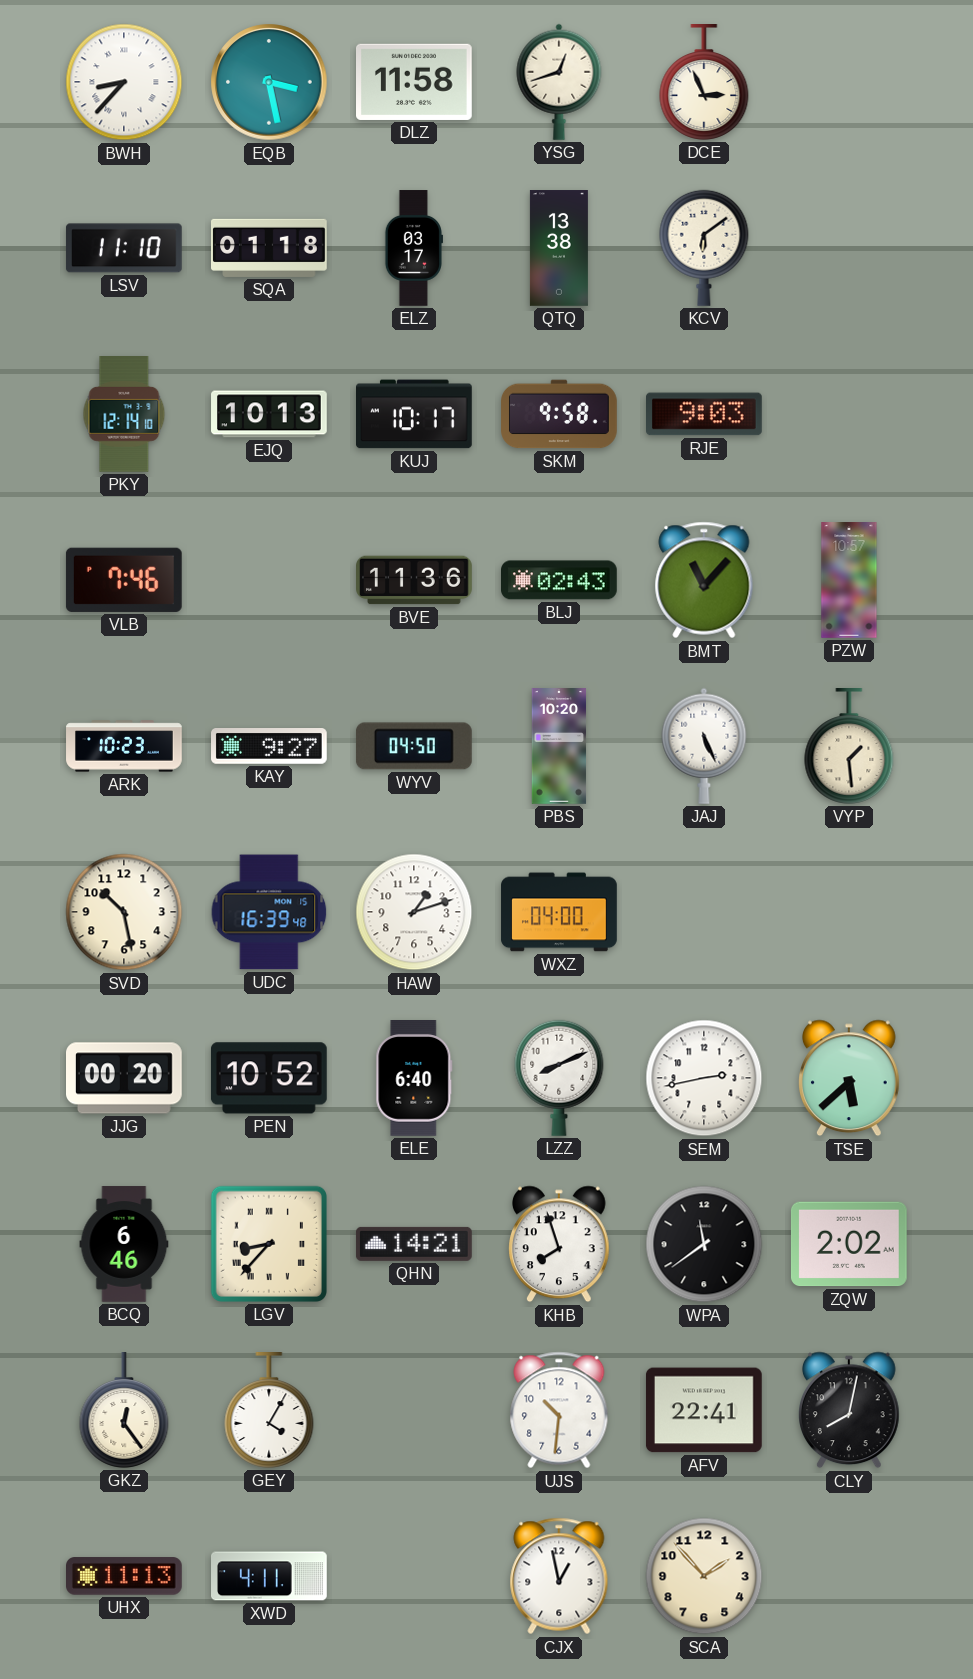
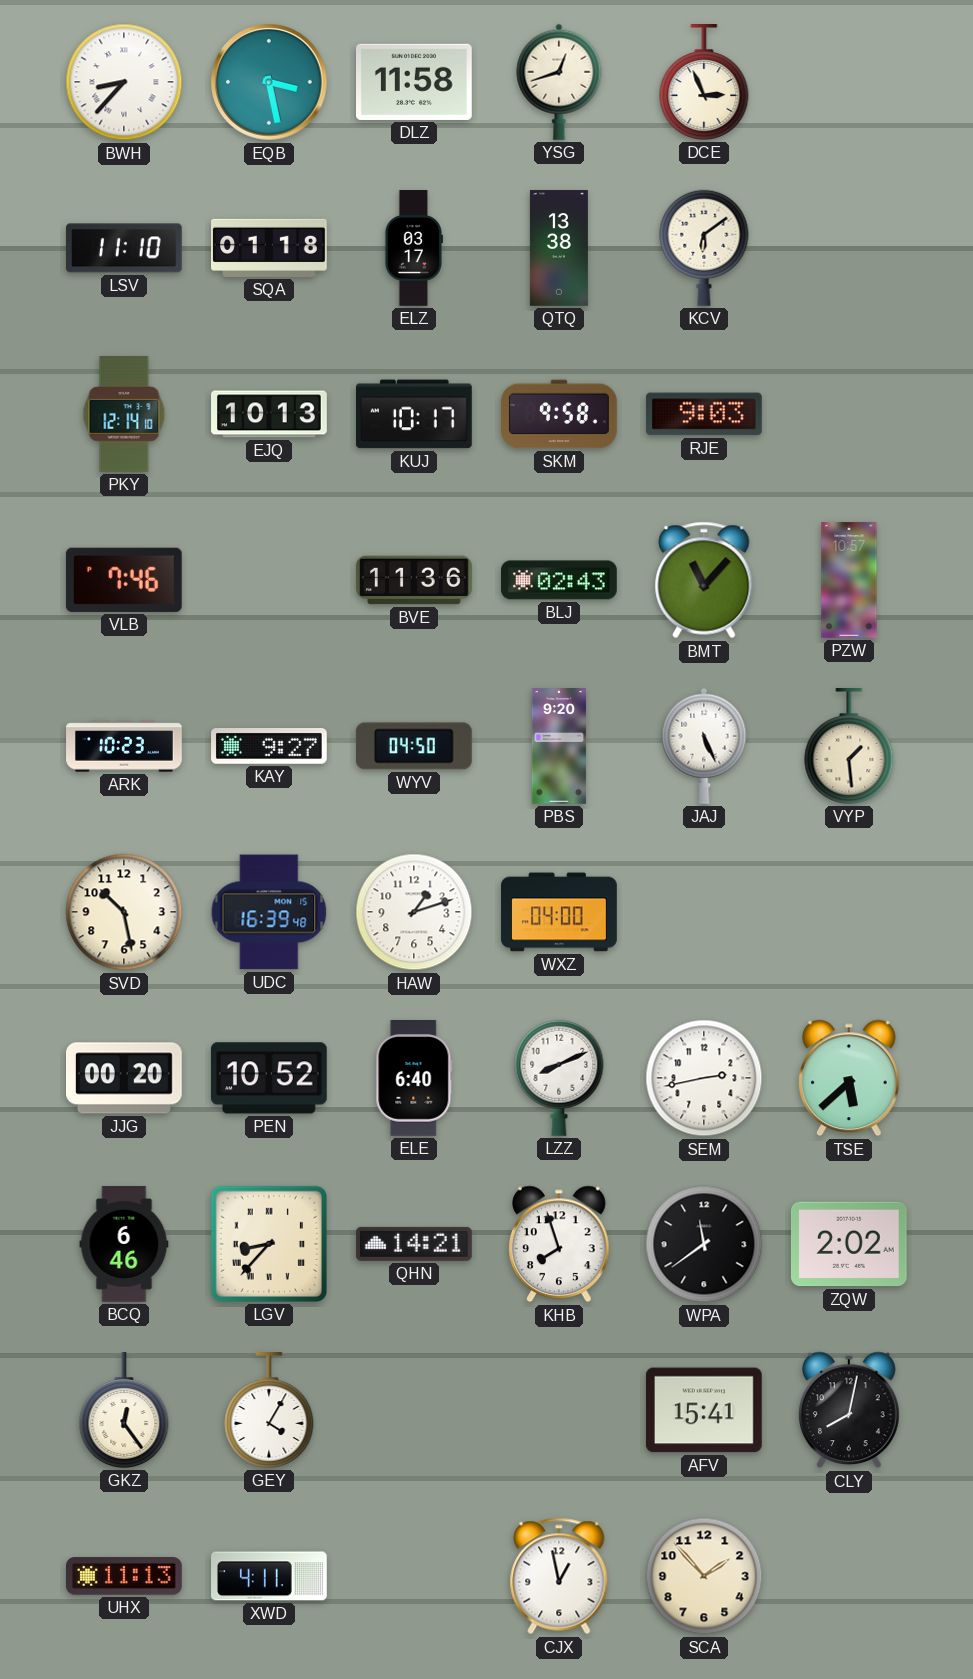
PBS: 10:20 -> 9:20 (559, 746)
UJS: 10:31 -> none (559, 1410)
AFV: 22:41 -> 15:41 (704, 1410)
